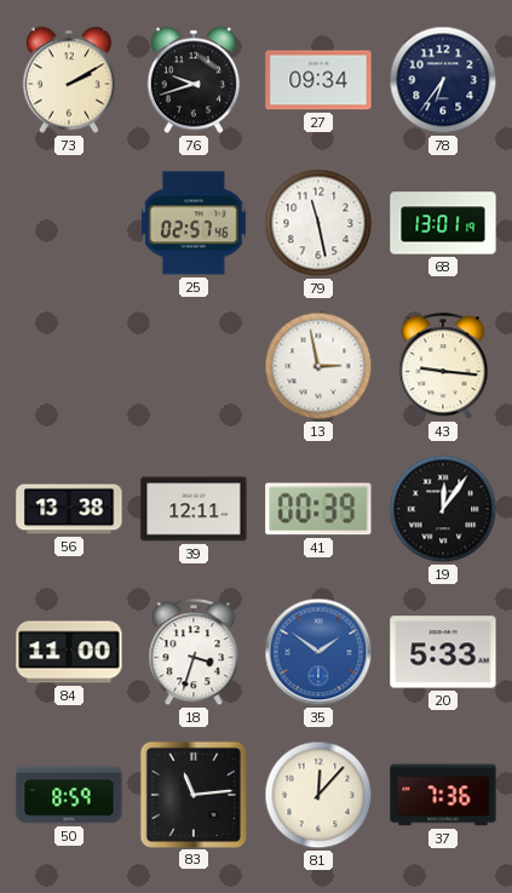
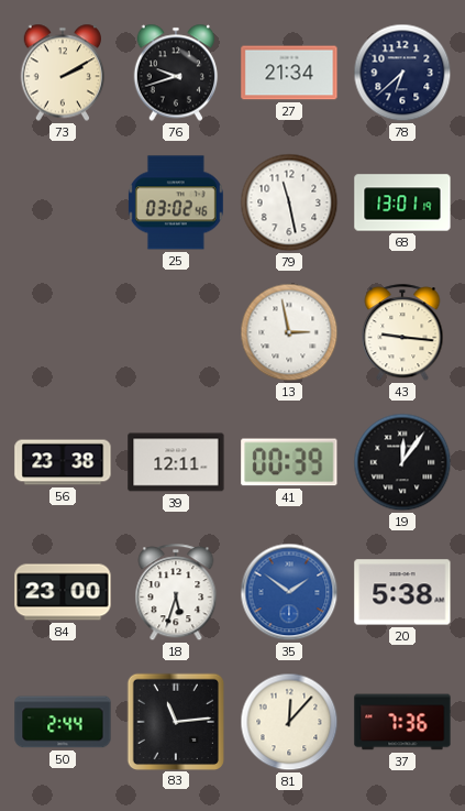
27: 09:34 -> 21:34 (289, 73)
78: 6:36 -> 6:38 (402, 73)
25: 02:57 -> 03:02 (176, 202)
56: 13:38 -> 23:38 (63, 462)
84: 11:00 -> 23:00 (63, 592)
18: 3:33 -> 5:33 (176, 593)
20: 5:33 -> 5:38 (402, 592)
50: 8:59 -> 2:44 (63, 722)
